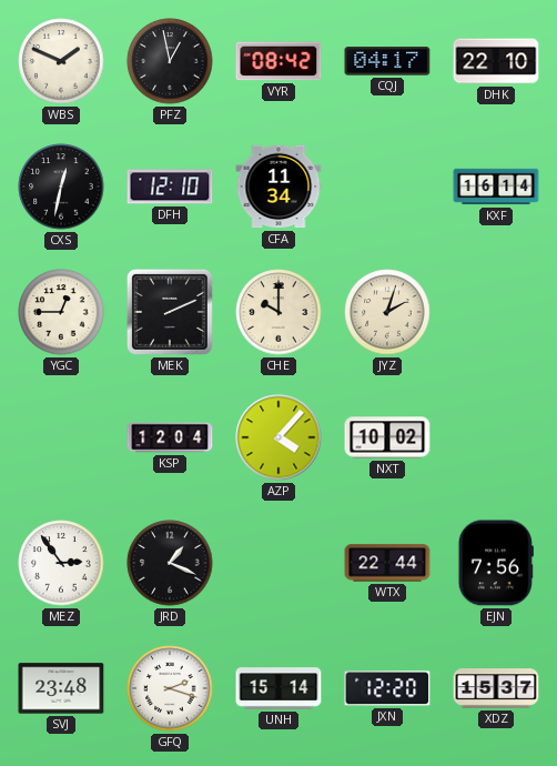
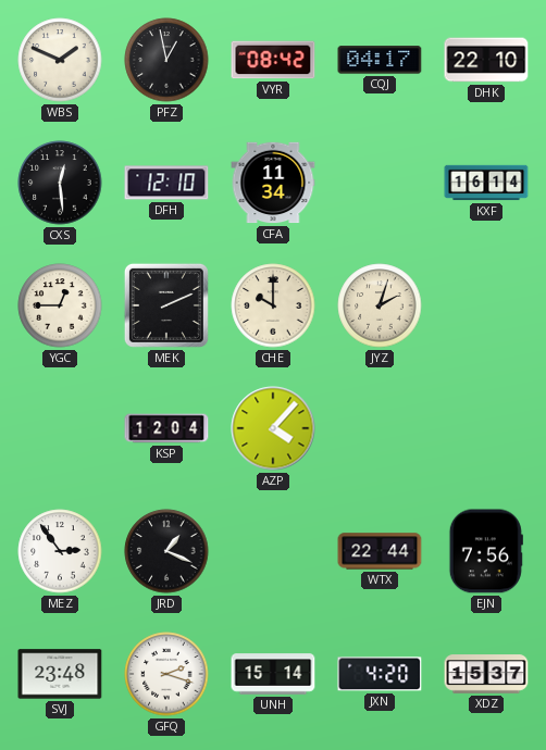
CXS: 12:32 -> 12:29 (60, 183)
NXT: 10:02 -> none (387, 437)
JXN: 12:20 -> 4:20 (380, 674)
